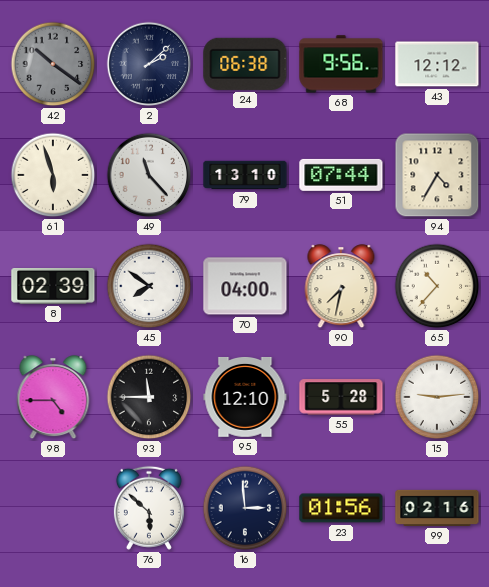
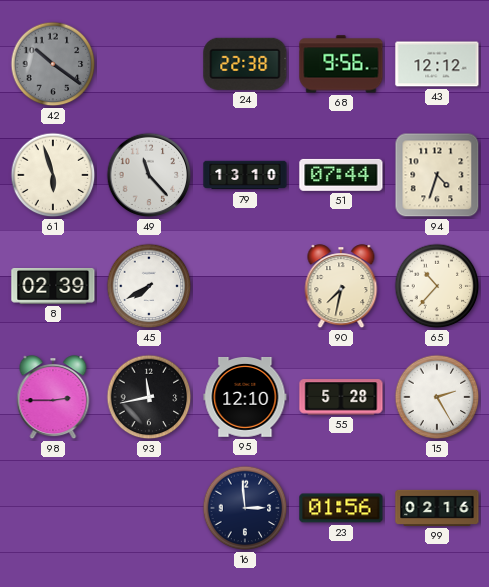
2: 2:08 -> none (149, 64)
24: 06:38 -> 22:38 (245, 64)
94: 4:35 -> 4:33 (437, 175)
45: 7:51 -> 7:40 (149, 286)
70: 04:00 -> none (245, 286)
98: 4:45 -> 2:45 (53, 398)
93: 11:45 -> 11:43 (149, 397)
15: 9:14 -> 2:25 (437, 397)
76: 5:52 -> none (149, 508)
